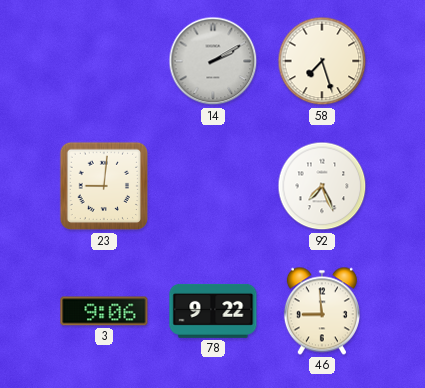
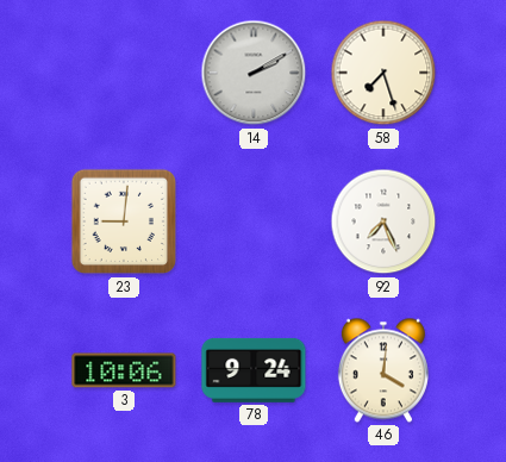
3: 9:06 -> 10:06 (124, 370)
78: 9:22 -> 9:24 (254, 370)
46: 8:59 -> 4:01 (383, 370)
